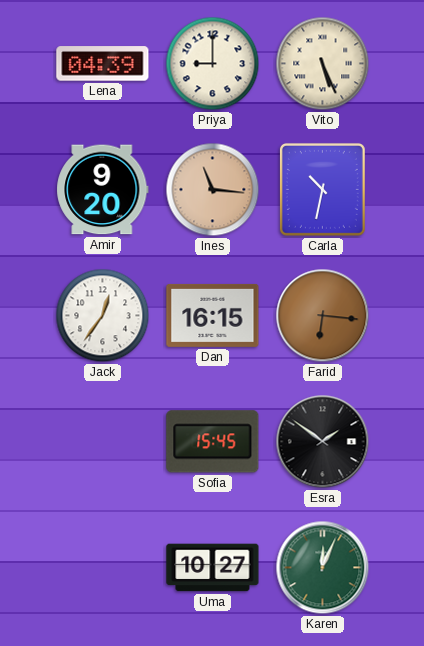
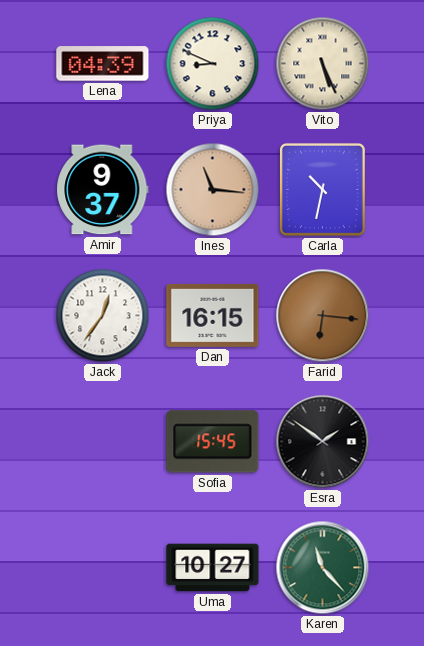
Priya: 9:00 -> 8:49 (213, 64)
Amir: 9:20 -> 9:37 (103, 190)
Karen: 12:04 -> 11:23 (323, 568)
